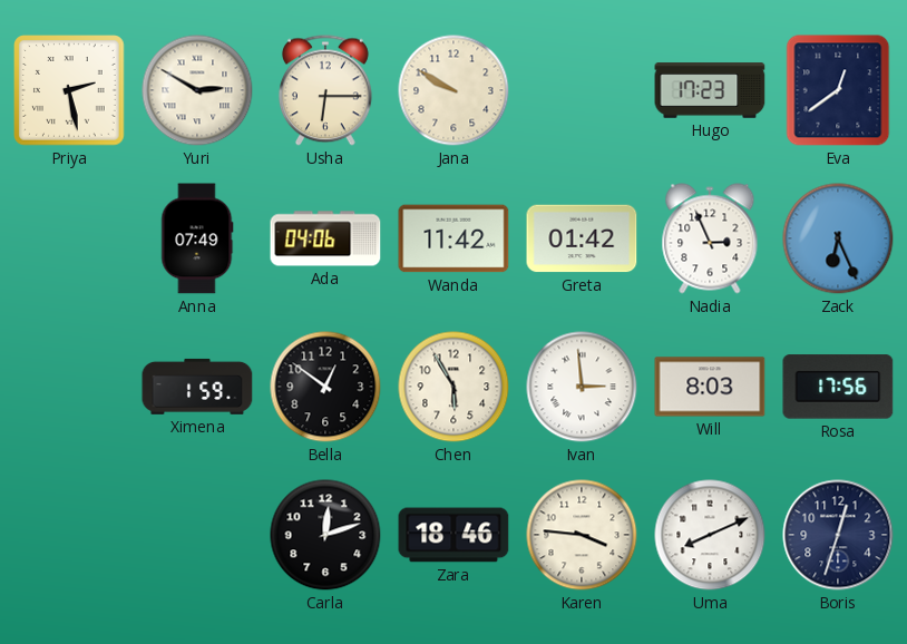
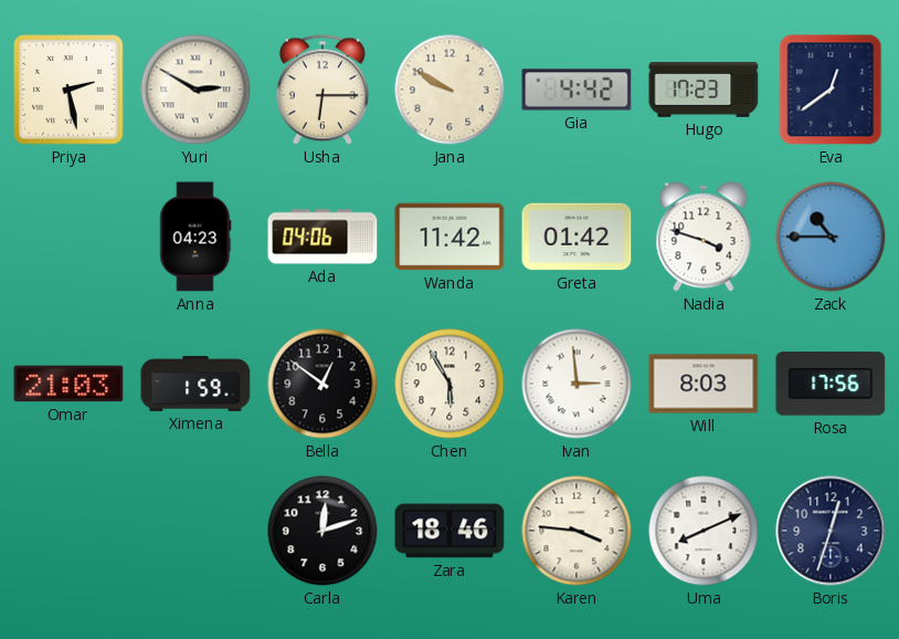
Gia: none -> 4:42 (577, 90)
Anna: 07:49 -> 04:23 (195, 237)
Nadia: 2:56 -> 3:48 (704, 237)
Zack: 6:26 -> 10:45 (831, 237)
Omar: none -> 21:03 (68, 384)
